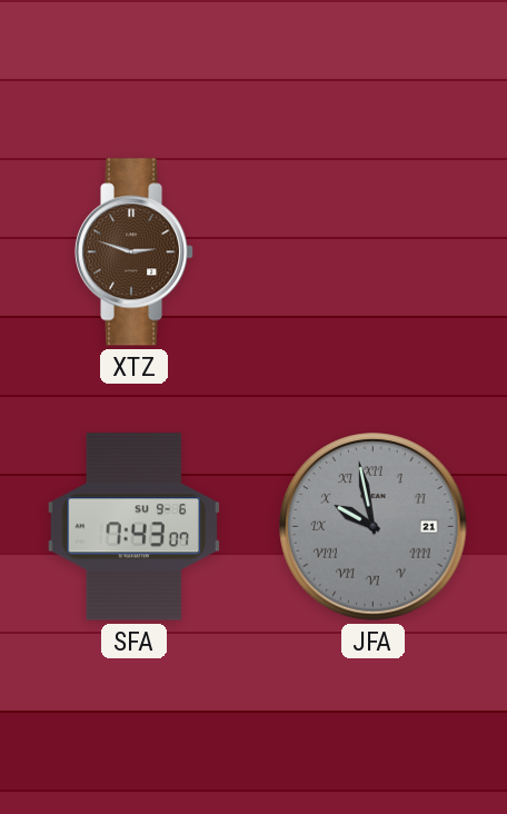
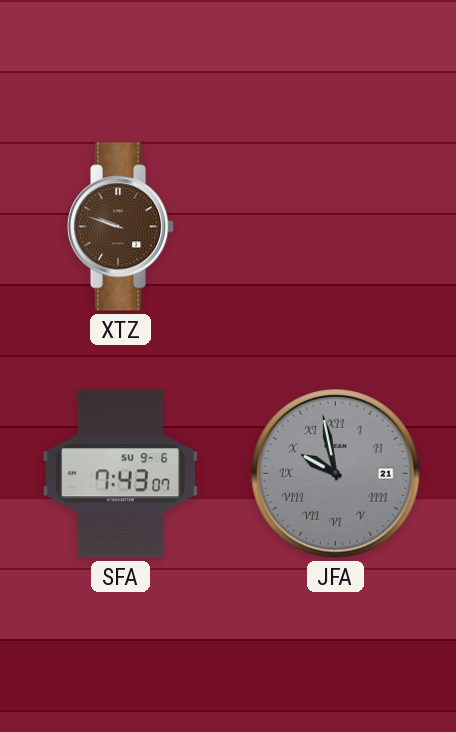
XTZ: 2:48 -> 9:48 (121, 227)
